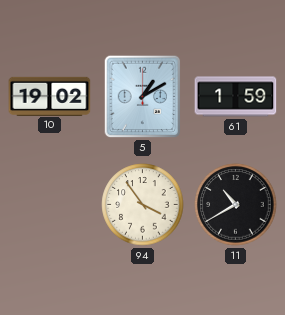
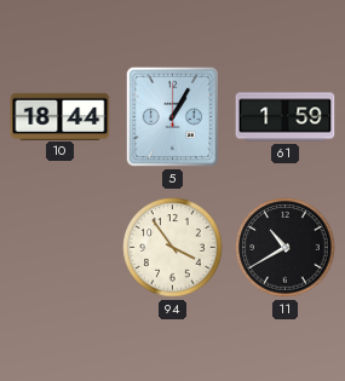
10: 19:02 -> 18:44 (61, 116)
5: 1:10 -> 1:05 (173, 117)
